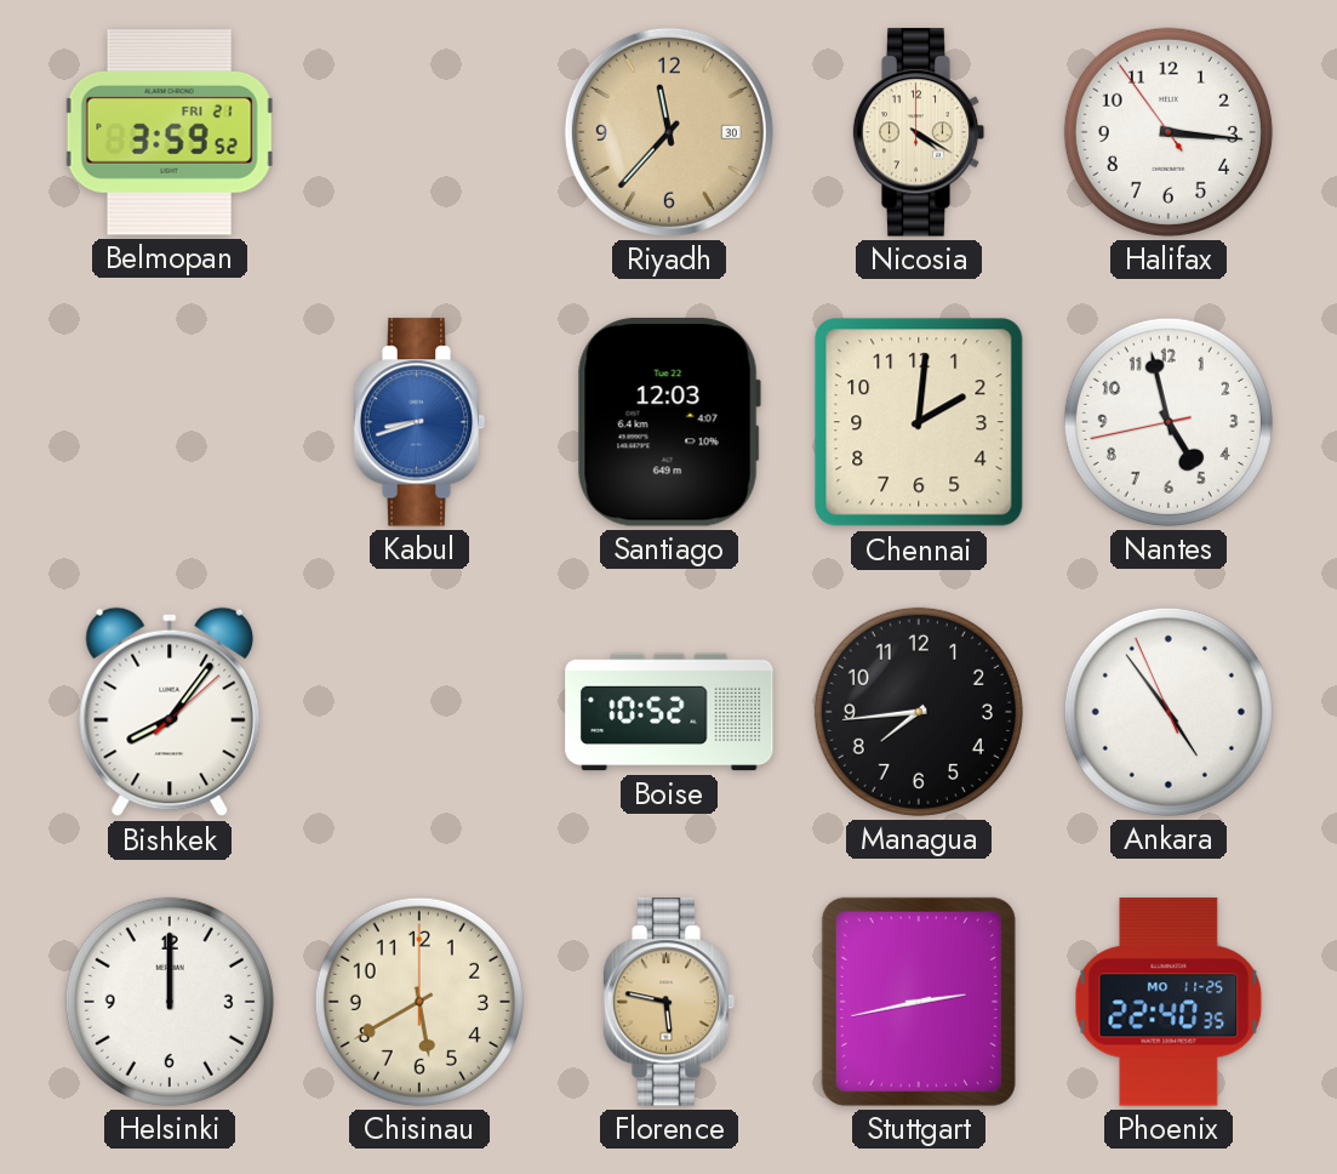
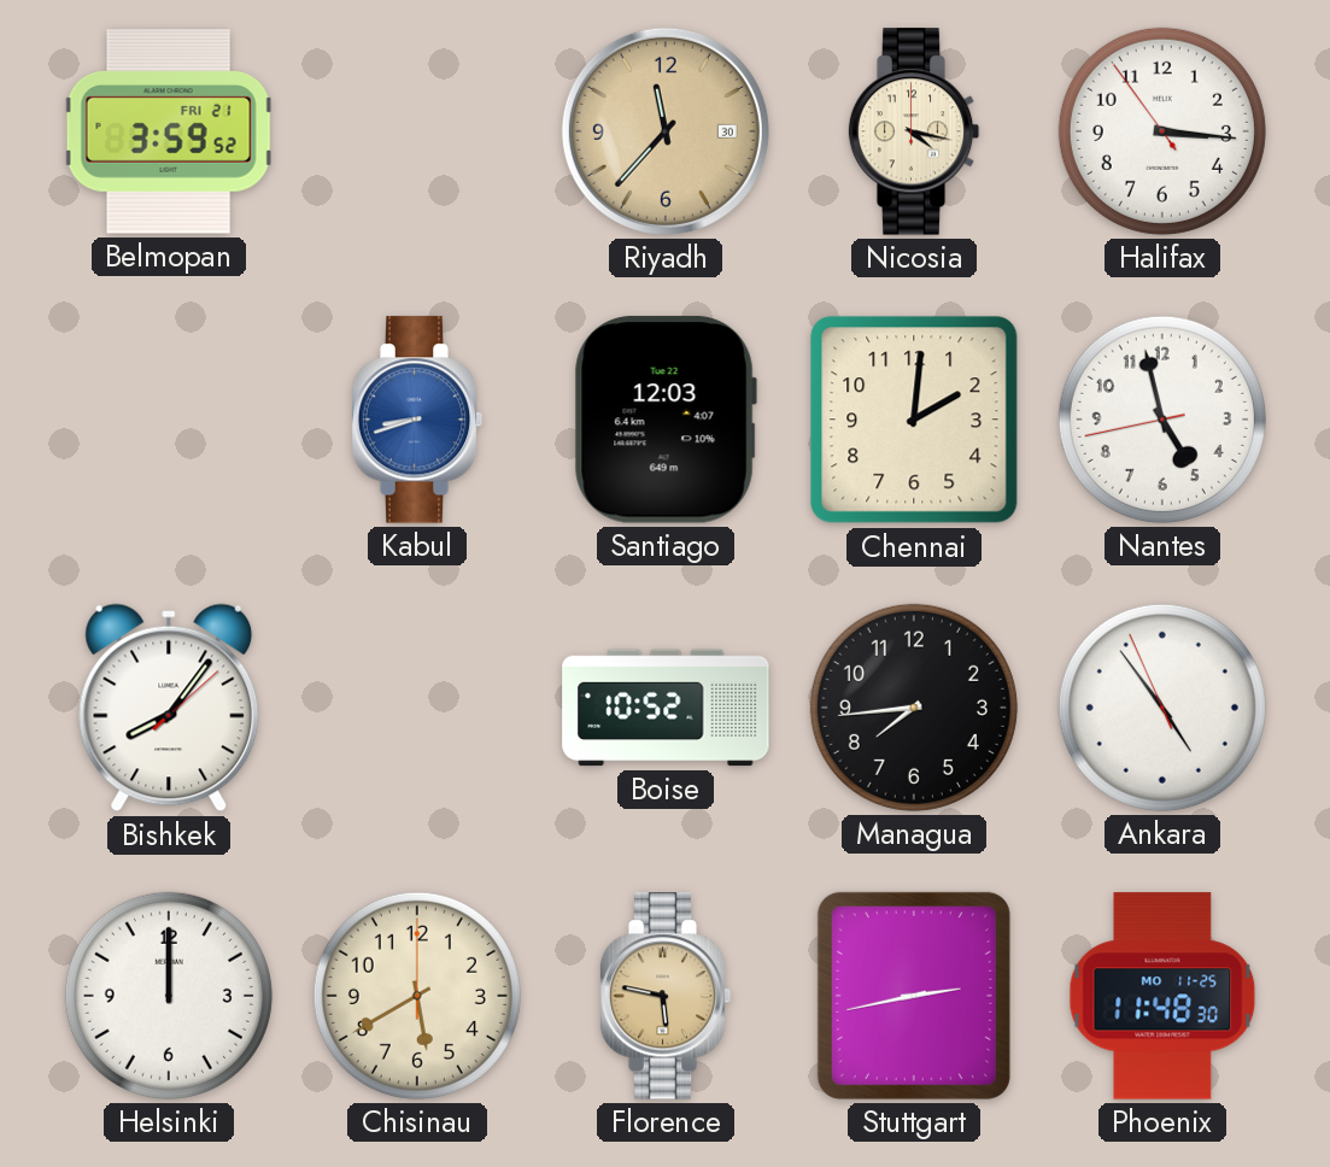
Nicosia: 4:20 -> 4:17 (914, 131)
Phoenix: 22:40 -> 11:48 (1162, 996)
